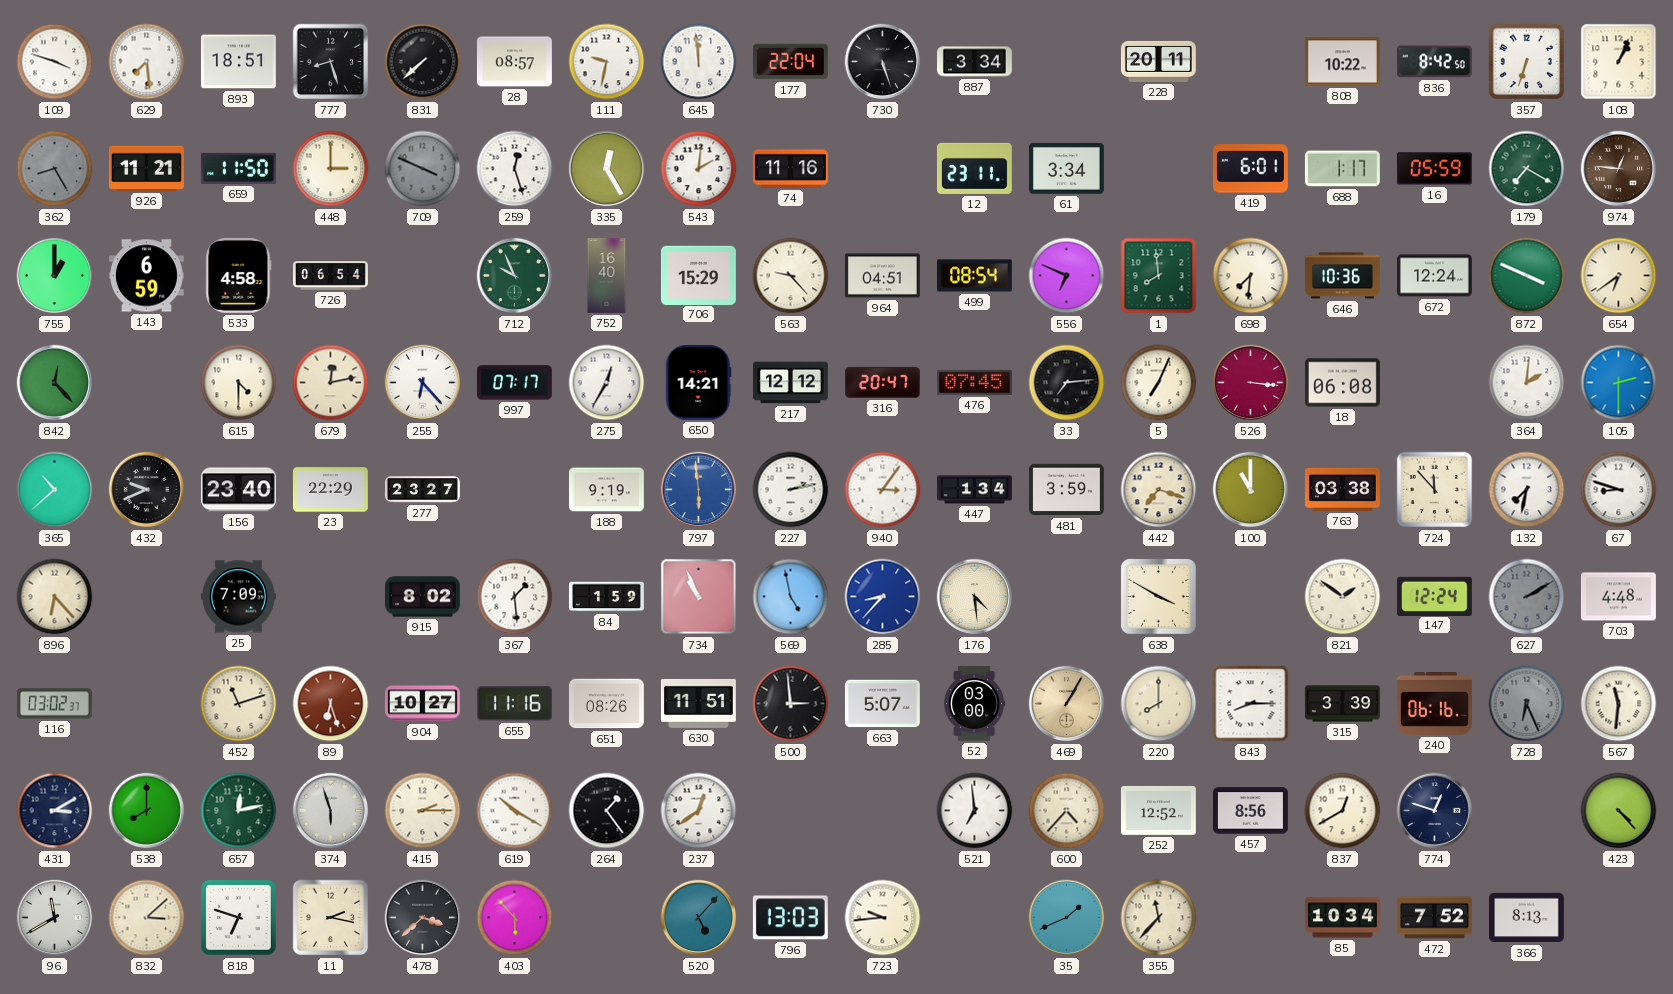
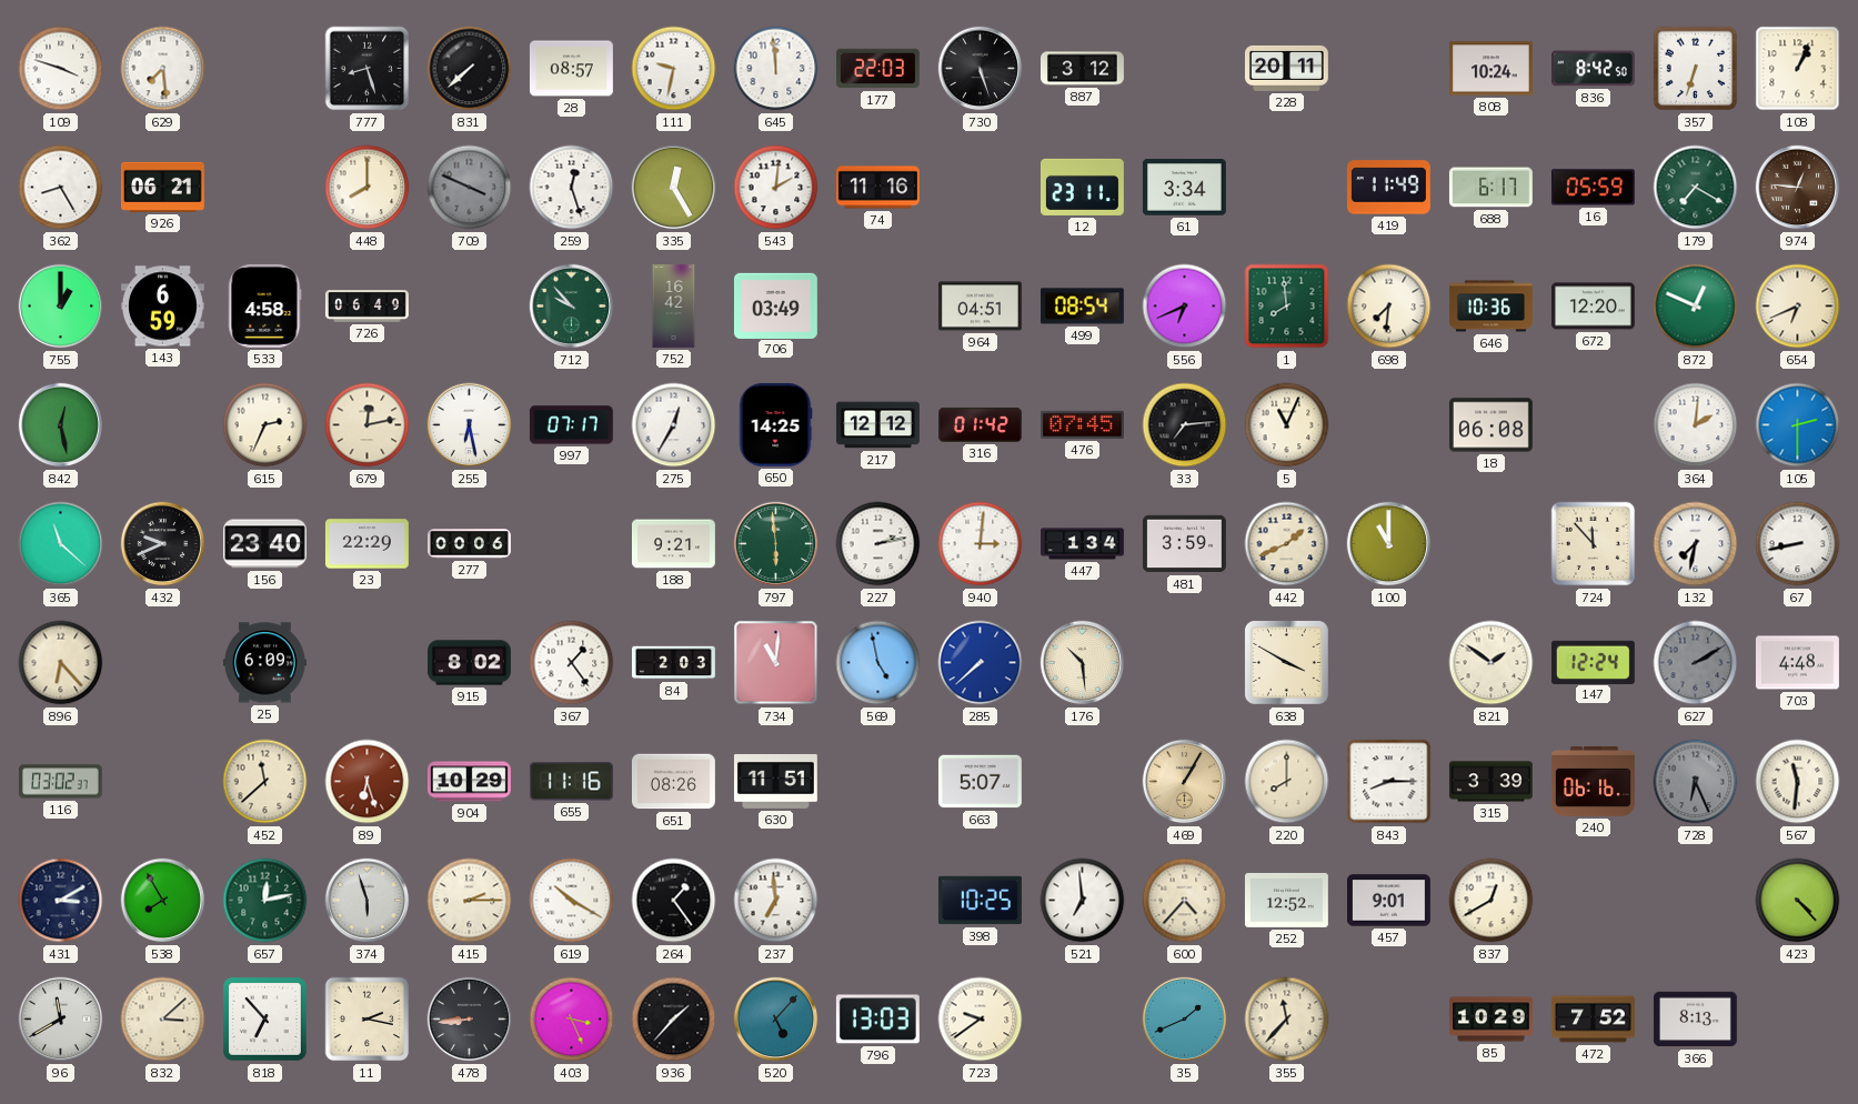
893: 18:51 -> none (238, 62)
177: 22:04 -> 22:03 (877, 69)
887: 3:34 -> 3:12 (1083, 69)
808: 10:22 -> 10:24 (1490, 69)
362 dial: grey -> white (61, 188)
926: 11:21 -> 06:21 (162, 187)
659: 11:50 -> none (238, 168)
448: 3:00 -> 8:00 (368, 188)
419: 6:01 -> 11:49 (1388, 188)
688: 1:17 -> 6:17 (1490, 188)
726: 06:54 -> 06:49 (366, 307)
712: 9:56 -> 9:53 (572, 307)
752: 16:40 -> 16:42 (674, 307)
706: 15:29 -> 03:49 (775, 305)
563: 9:23 -> none (791, 276)
556: 6:49 -> 6:41 (1185, 307)
672: 12:24 -> 12:20 (1593, 307)
872: 3:49 -> 12:49 (1696, 307)
654: 6:39 -> 6:41 (1798, 307)
842: 12:23 -> 12:28 (61, 425)
615: 4:30 -> 2:34 (265, 425)
255: 6:23 -> 6:28 (470, 425)
650: 14:21 -> 14:25 (775, 424)
316: 20:47 -> 01:42 (981, 424)
5: 7:04 -> 11:04 (1287, 425)
526: 3:16 -> none (1251, 383)
365: 10:38 -> 11:22 (61, 544)
277: 23:27 -> 00:06 (470, 544)
188: 9:19 -> 9:21 (673, 544)
797 dial: blue -> green (776, 544)
940: 3:06 -> 3:01 (981, 544)
442: 7:18 -> 1:41 (1287, 544)
763: 03:38 -> none (1342, 489)
67: 8:48 -> 8:43 (1798, 544)
25: 7:09 -> 6:09 (264, 663)
367: 1:29 -> 1:24 (572, 663)
84: 1:59 -> 2:03 (674, 663)
734: 10:56 -> 11:01 (776, 663)
285: 8:37 -> 7:38 (981, 663)
176: 4:29 -> 10:29 (1083, 663)
452: 11:12 -> 11:38 (265, 782)
904: 10:27 -> 10:29 (469, 782)
500: 2:59 -> none (791, 704)
52: 03:00 -> none (975, 704)
538: 8:00 -> 7:55 (163, 901)
237: 12:39 -> 6:59 (776, 901)
398: none -> 10:25 (980, 901)
457: 8:56 -> 9:01 (1388, 901)
774: 12:48 -> none (1435, 811)
818: 6:48 -> 6:53 (264, 1018)
478: 3:38 -> 8:44 (470, 1020)
403: 5:53 -> 3:26 (572, 1020)
936: none -> 1:37 (674, 1020)
723: 9:44 -> 9:39 (981, 1020)
85: 10:34 -> 10:29 (1492, 1020)
